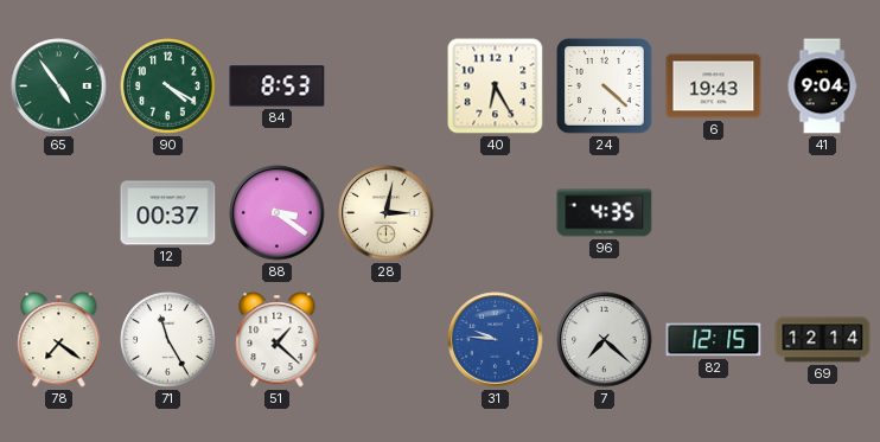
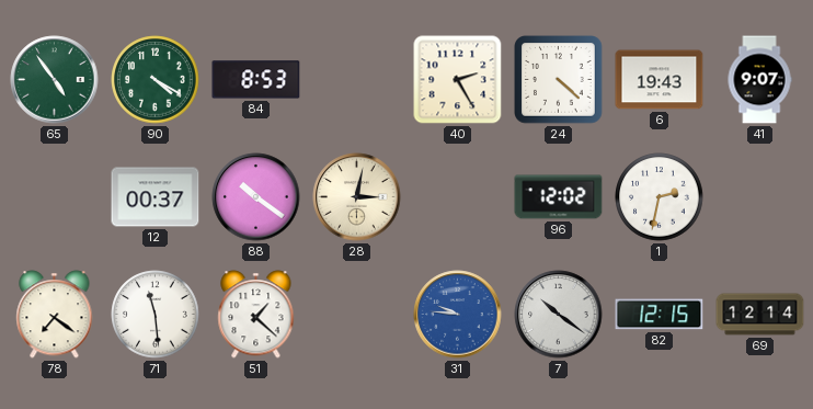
40: 6:25 -> 2:25 (458, 80)
41: 9:04 -> 9:07 (759, 80)
88: 3:21 -> 10:21 (256, 197)
96: 4:35 -> 12:02 (559, 197)
1: none -> 2:32 (660, 197)
71: 11:25 -> 11:29 (156, 315)
7: 7:22 -> 10:21 (559, 315)
